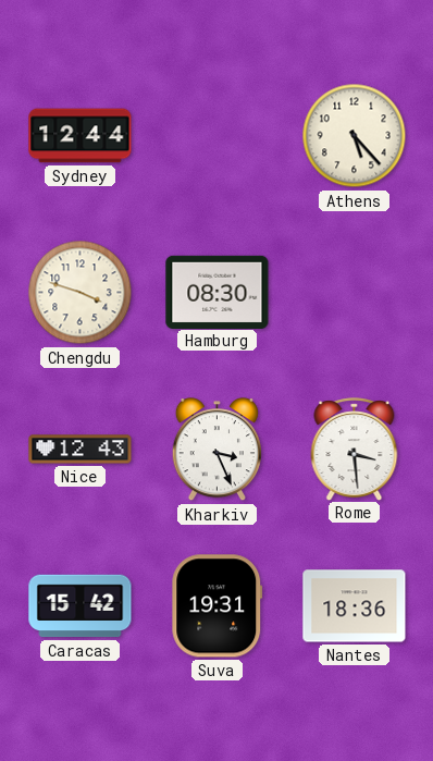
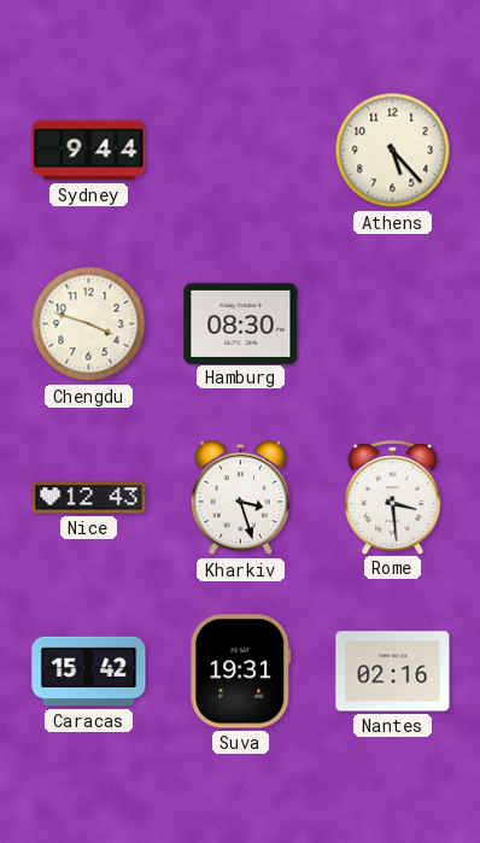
Sydney: 12:44 -> 9:44 (89, 151)
Kharkiv: 3:26 -> 3:27 (240, 498)
Nantes: 18:36 -> 02:16 (393, 672)
